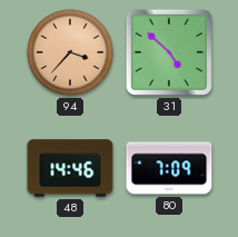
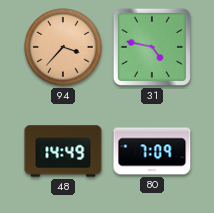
31: 4:52 -> 4:47 (152, 47)
48: 14:46 -> 14:49 (63, 151)
